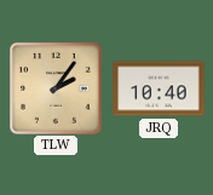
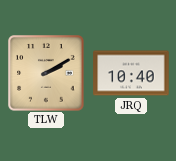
TLW: 2:06 -> 2:10 (46, 73)
